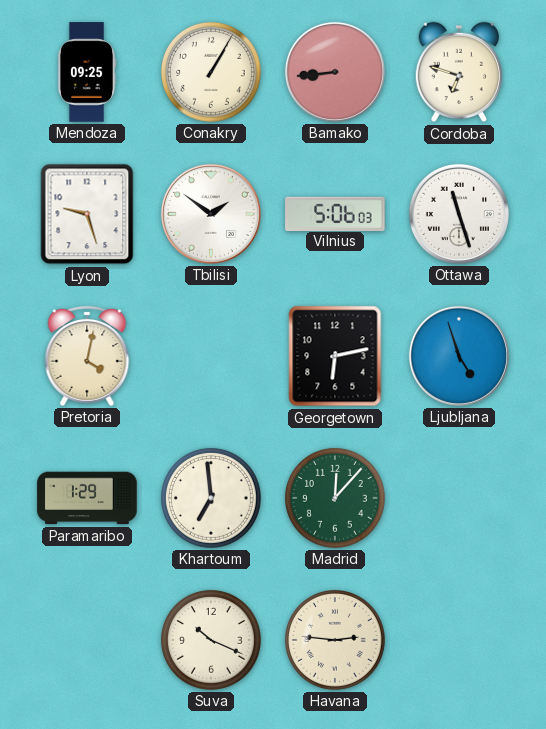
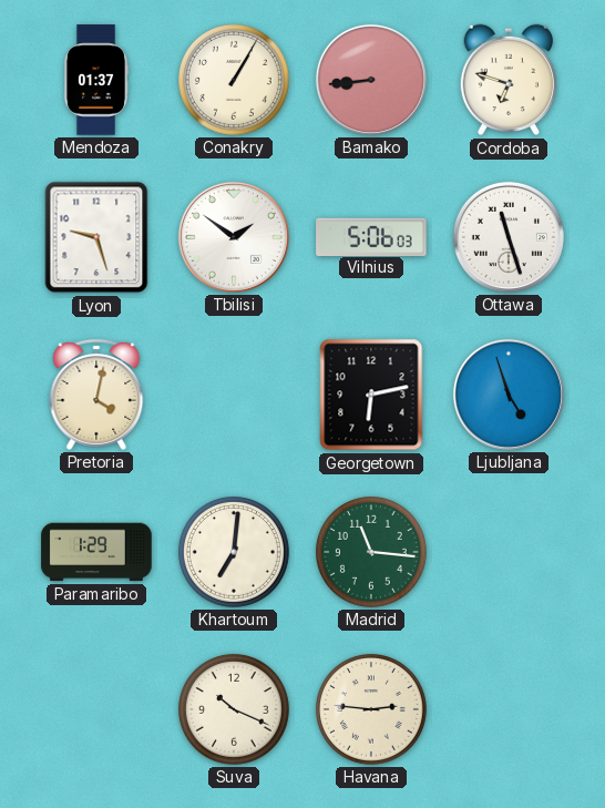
Mendoza: 09:25 -> 01:37 (96, 80)
Khartoum: 6:59 -> 7:01 (234, 552)
Madrid: 12:07 -> 11:16 (371, 552)
